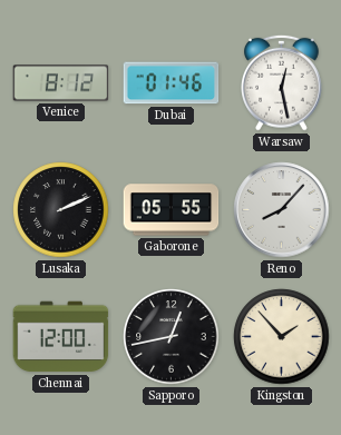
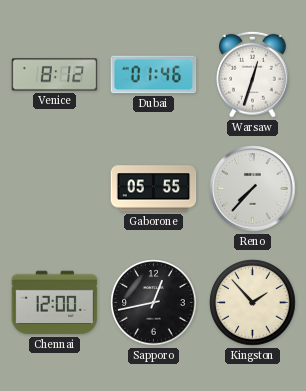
Warsaw: 12:28 -> 12:33 (253, 74)
Lusaka: 2:11 -> none (61, 210)
Reno: 8:07 -> 7:37 (253, 189)
